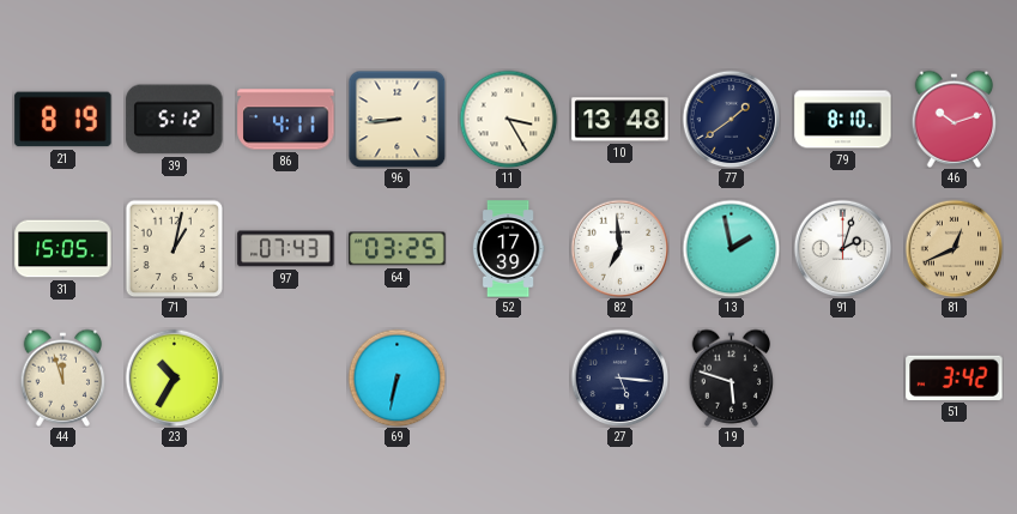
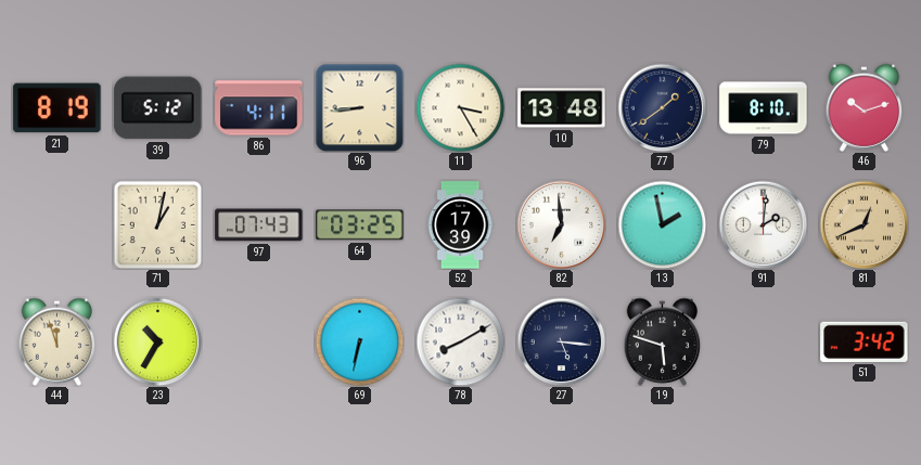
31: 15:05 -> none (63, 249)
91: 2:03 -> 2:01 (763, 224)
78: none -> 8:10 (460, 341)
